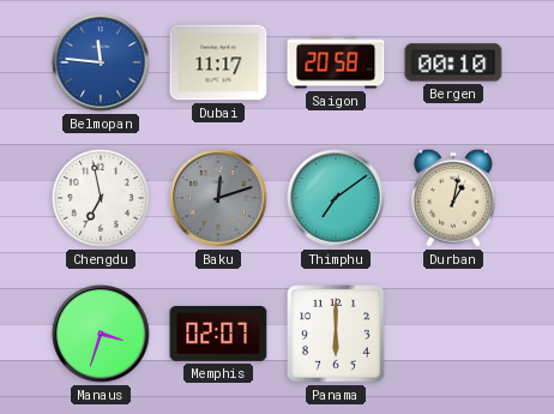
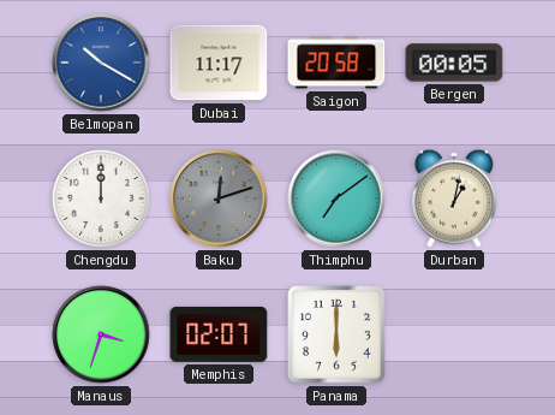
Belmopan: 11:46 -> 10:20 (101, 63)
Bergen: 00:10 -> 00:05 (454, 63)
Chengdu: 6:58 -> 12:00 (101, 198)
